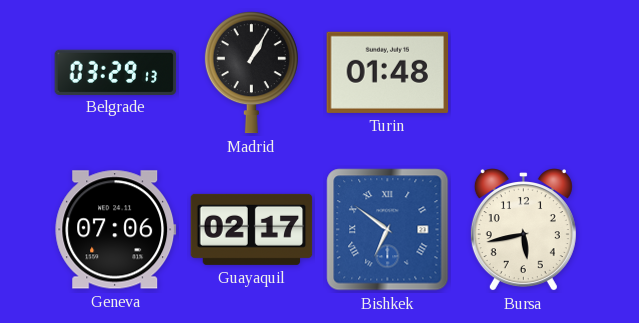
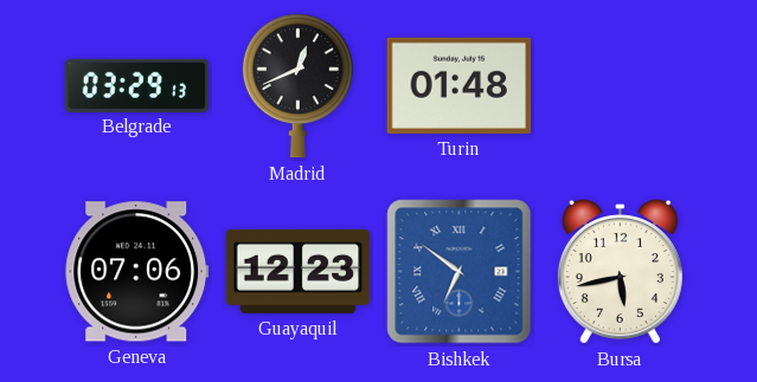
Madrid: 1:05 -> 12:41 (297, 86)
Guayaquil: 02:17 -> 12:23 (299, 271)
